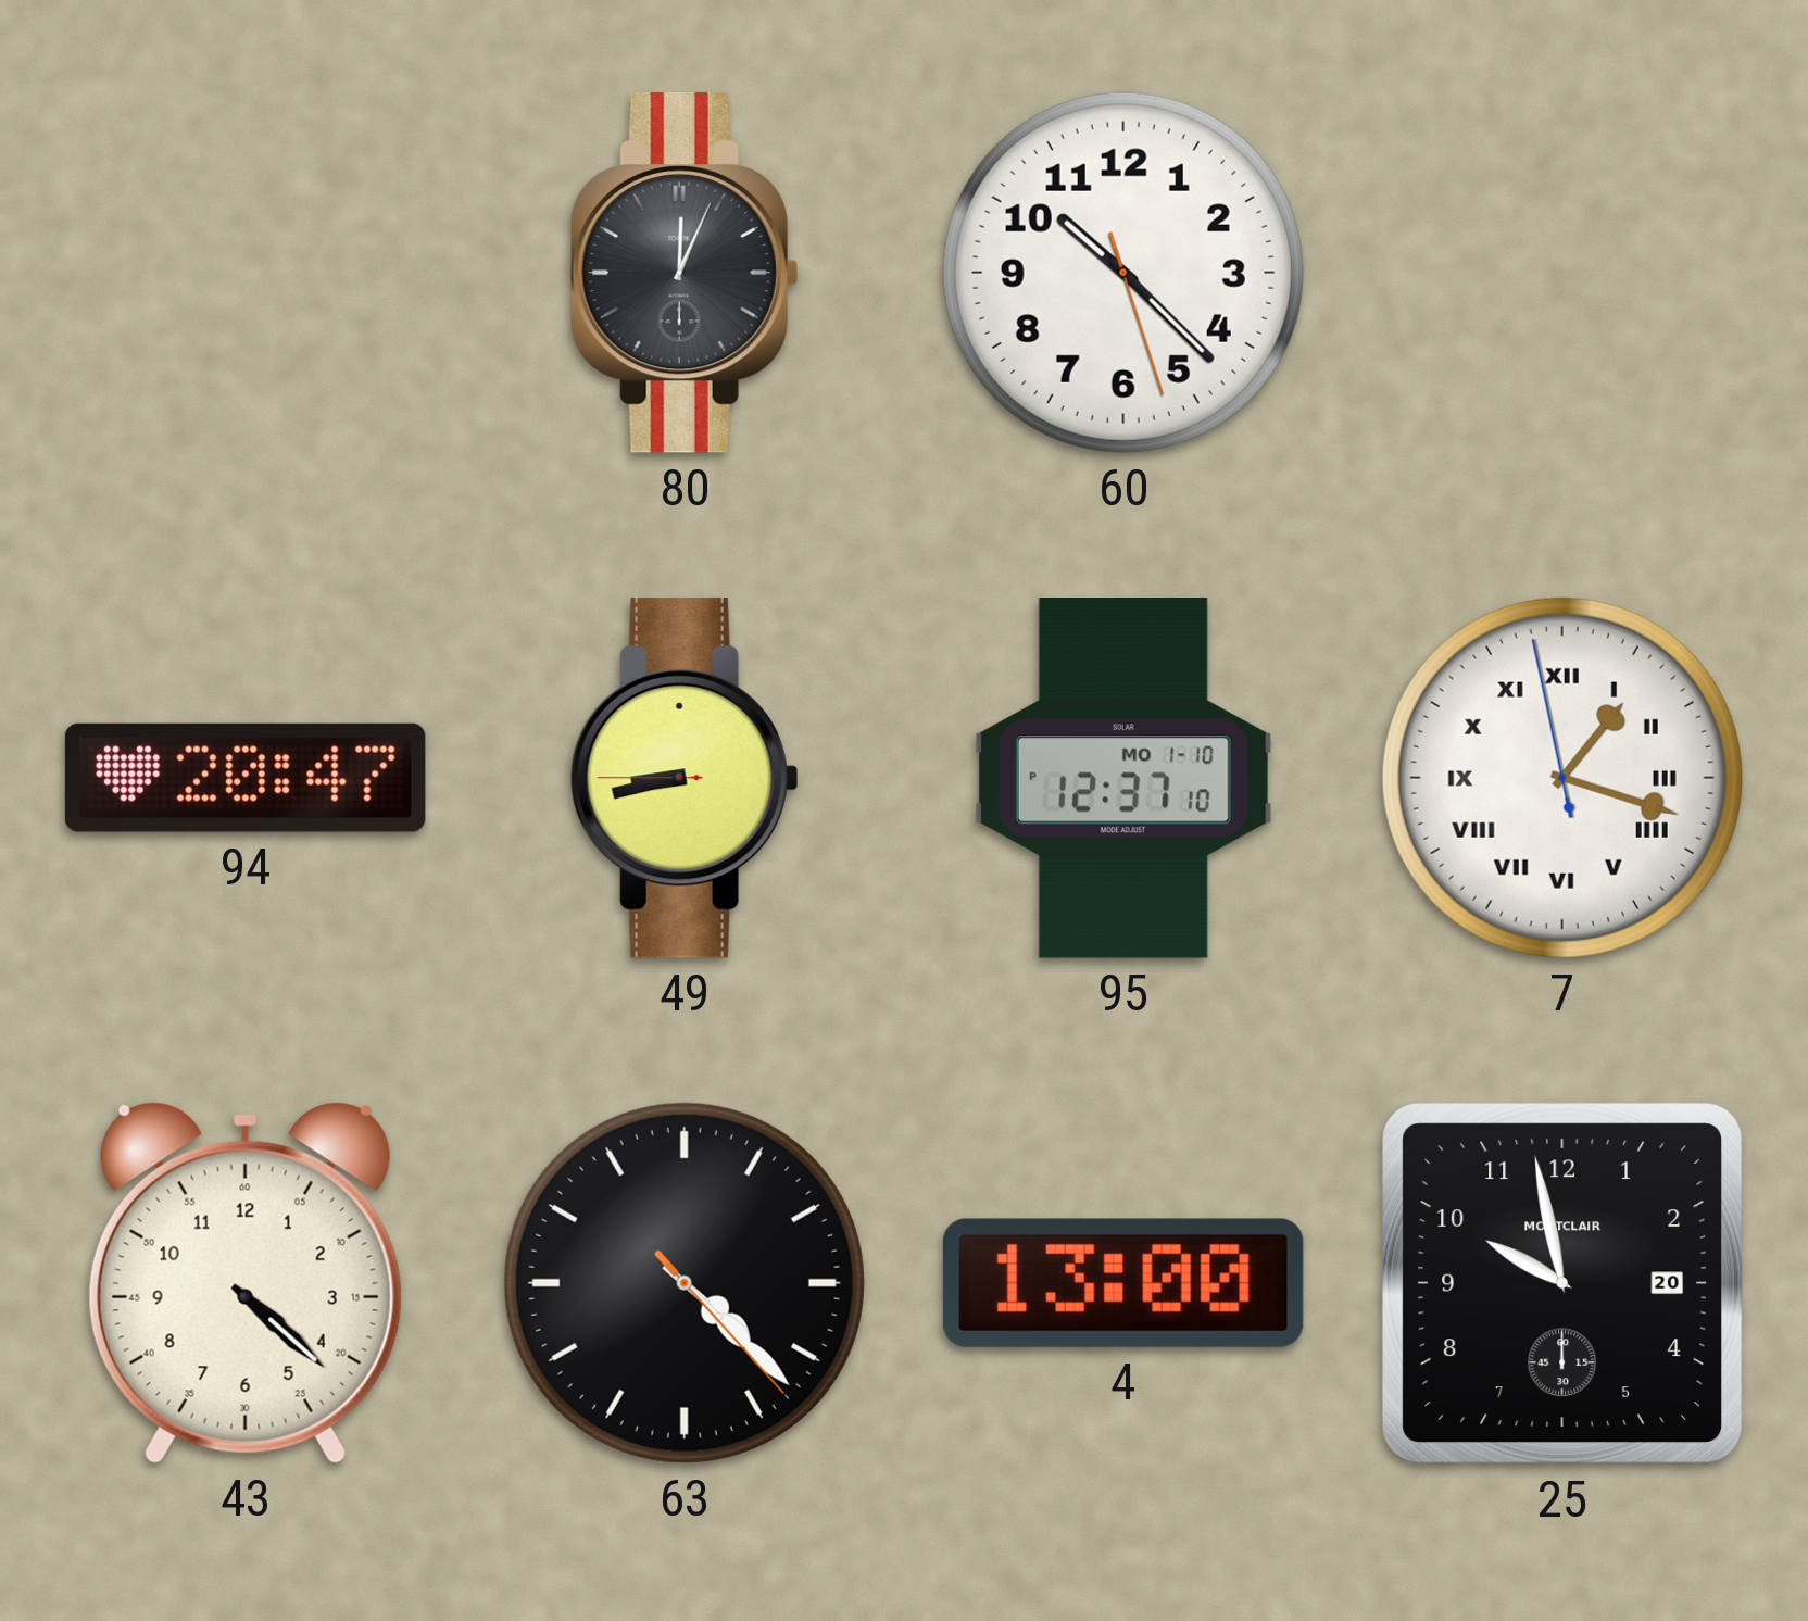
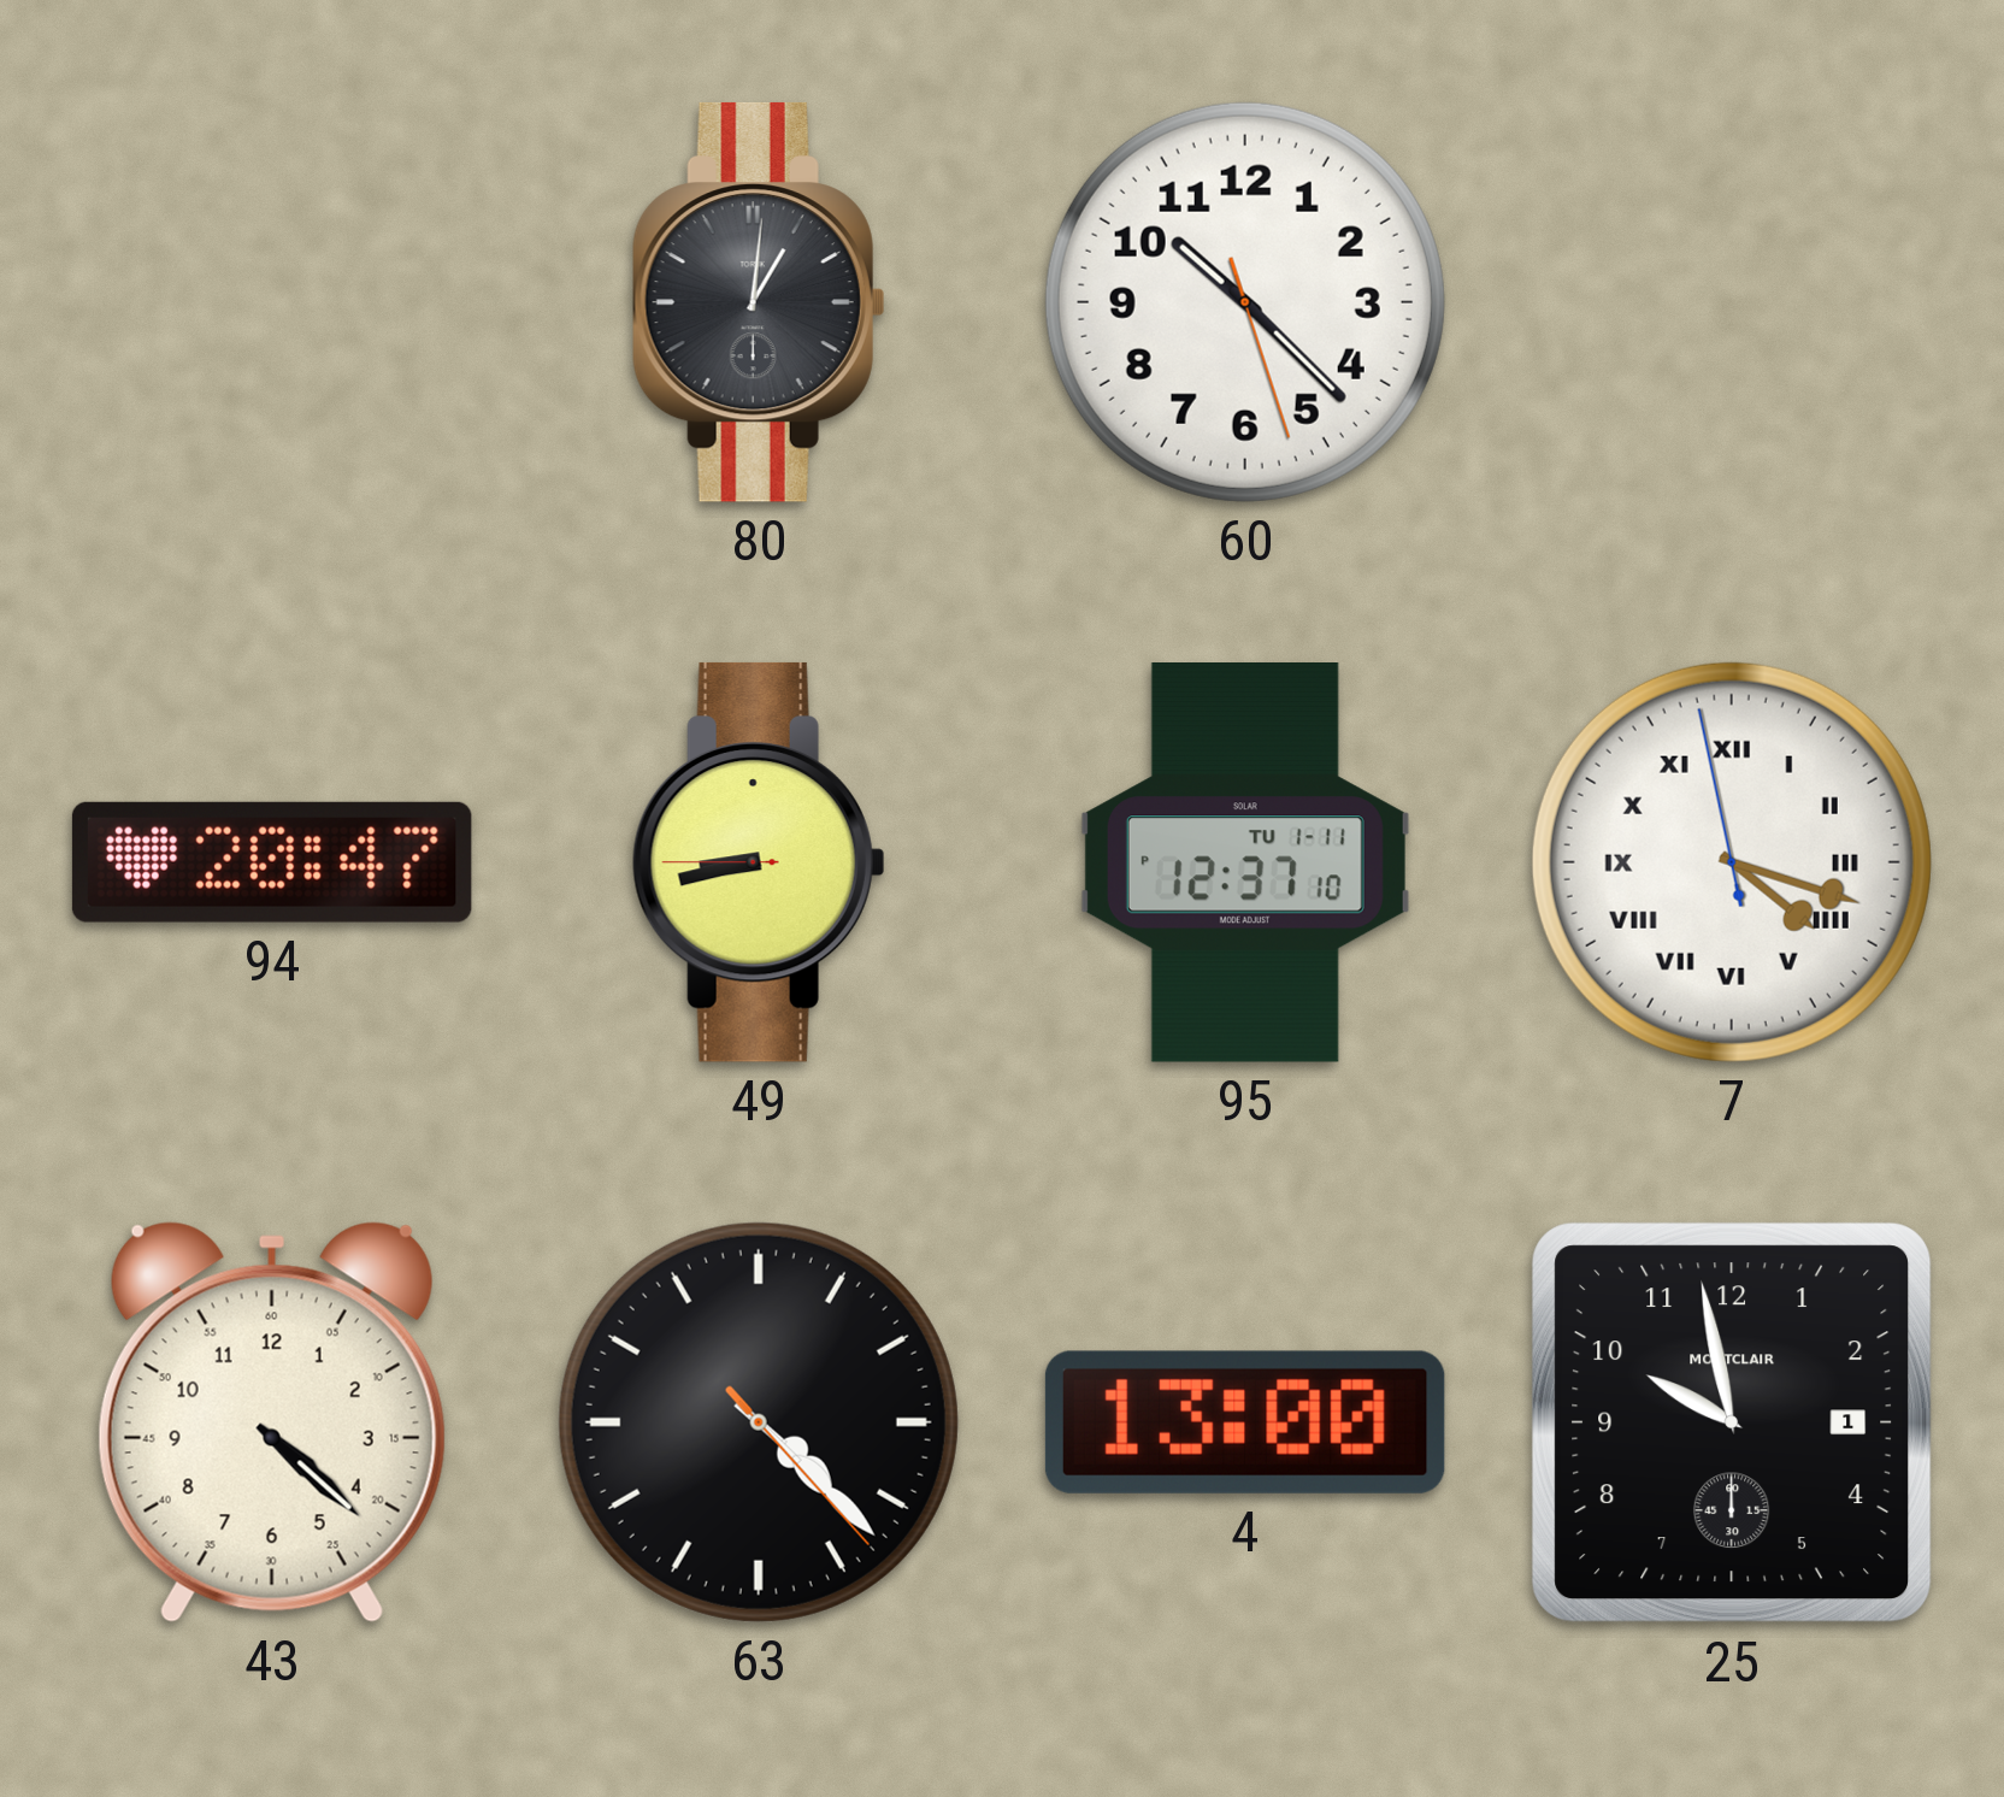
80: 12:04 -> 1:01 (759, 302)
95 date: MO 1-10 -> TU 1-11 (1245, 864)
7: 1:17 -> 4:17 (1732, 862)
25 date: 20 -> 1 (1732, 1422)
